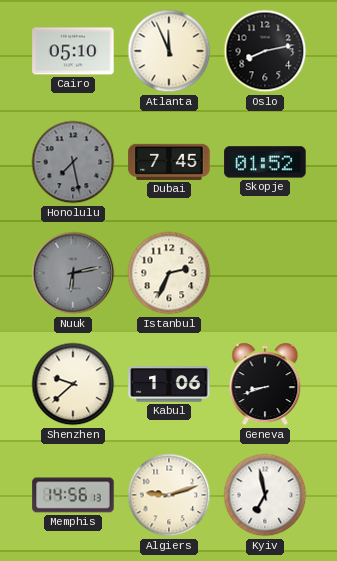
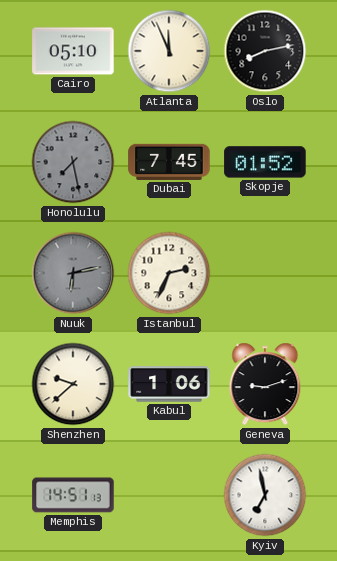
Geneva: 8:42 -> 9:12 (265, 384)
Memphis: 14:56 -> 14:51 (73, 495)
Algiers: 9:12 -> none (169, 495)
